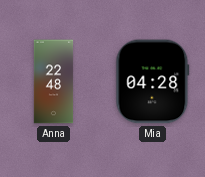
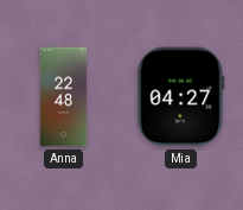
Mia: 04:28 -> 04:27 (181, 97)
